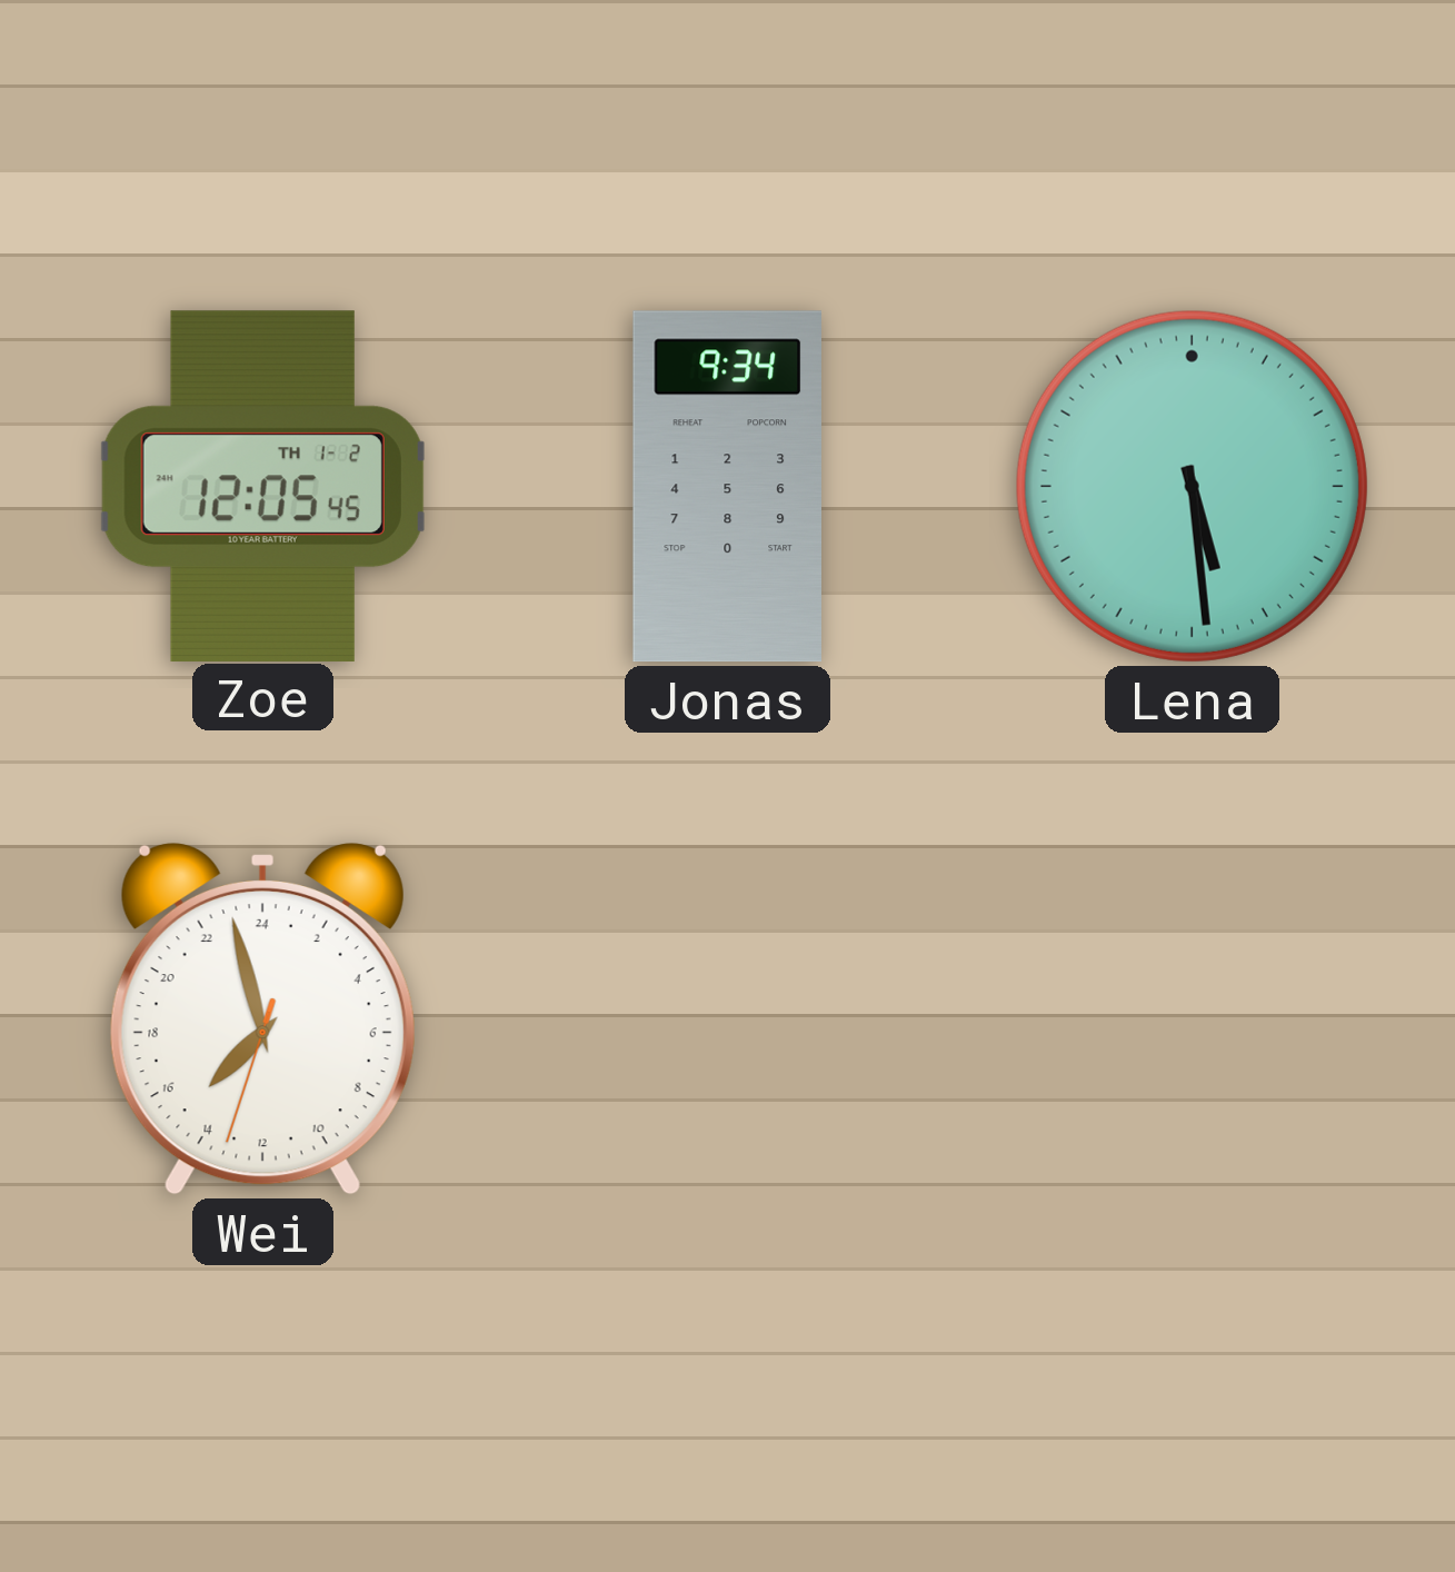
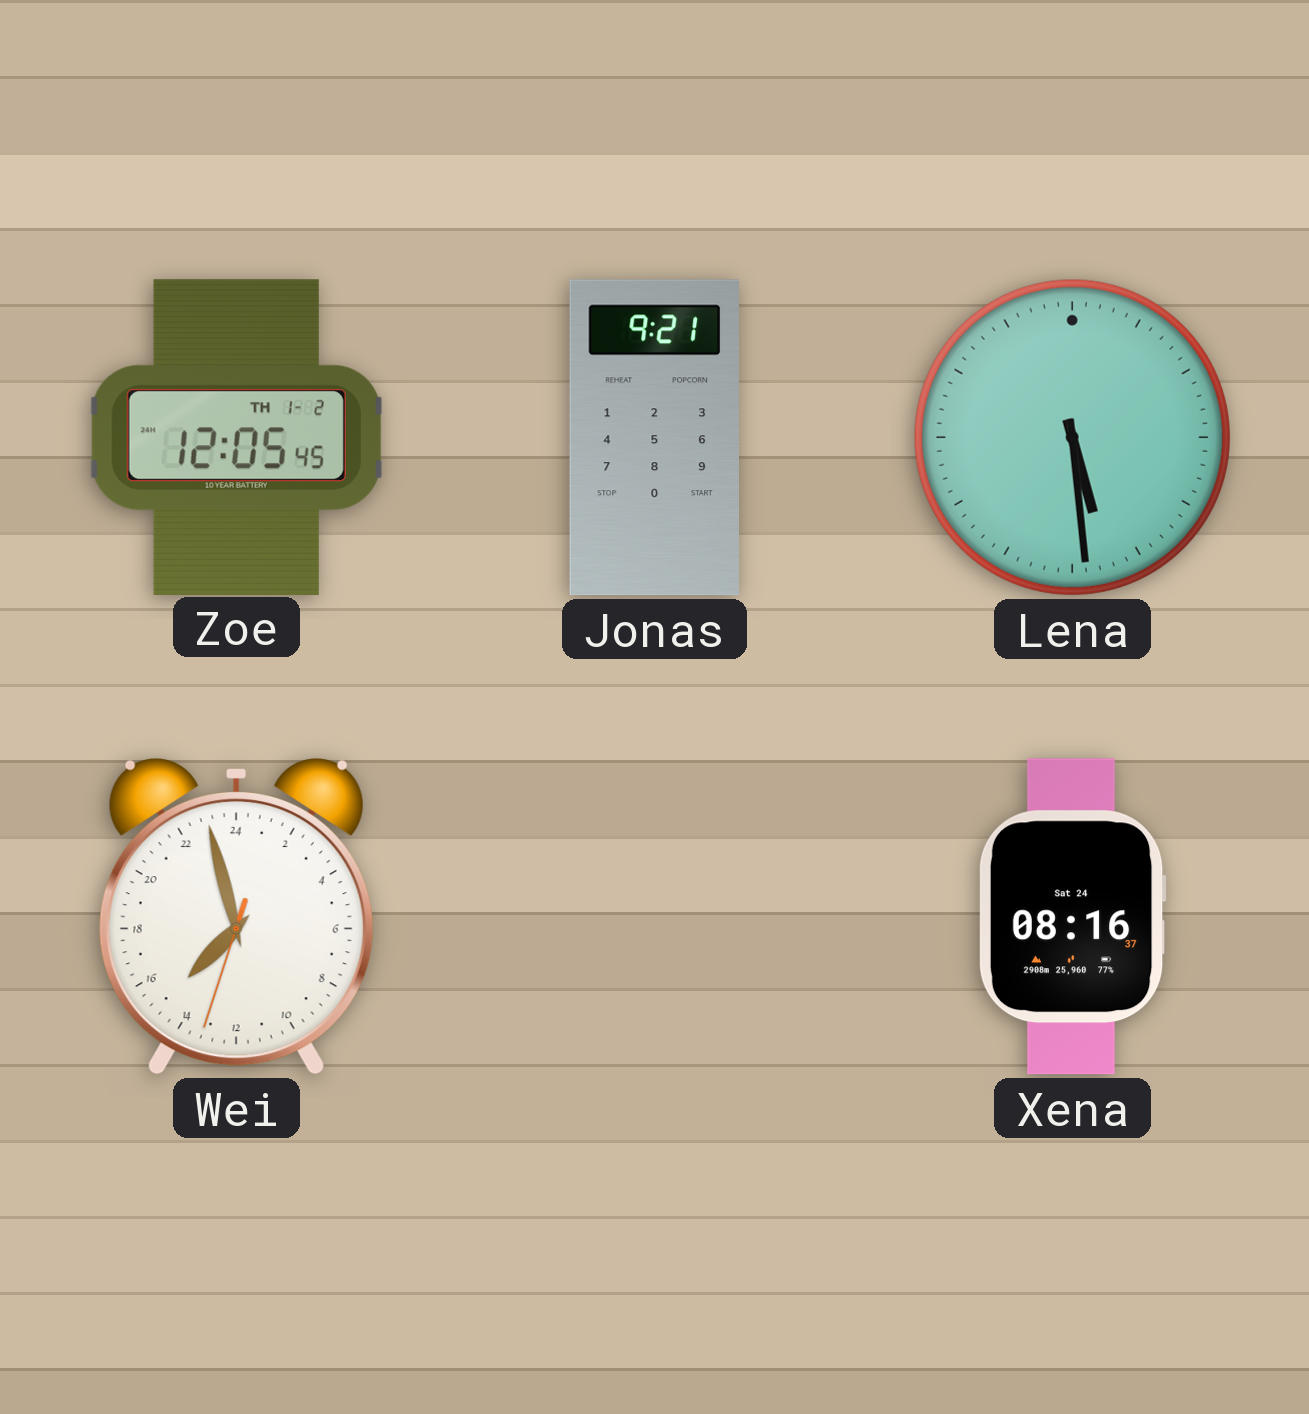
Jonas: 9:34 -> 9:21 (654, 438)
Xena: none -> 08:16 (1072, 917)
